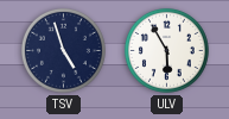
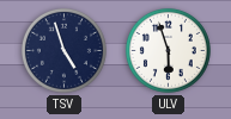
ULV: 5:55 -> 5:57 (168, 50)
